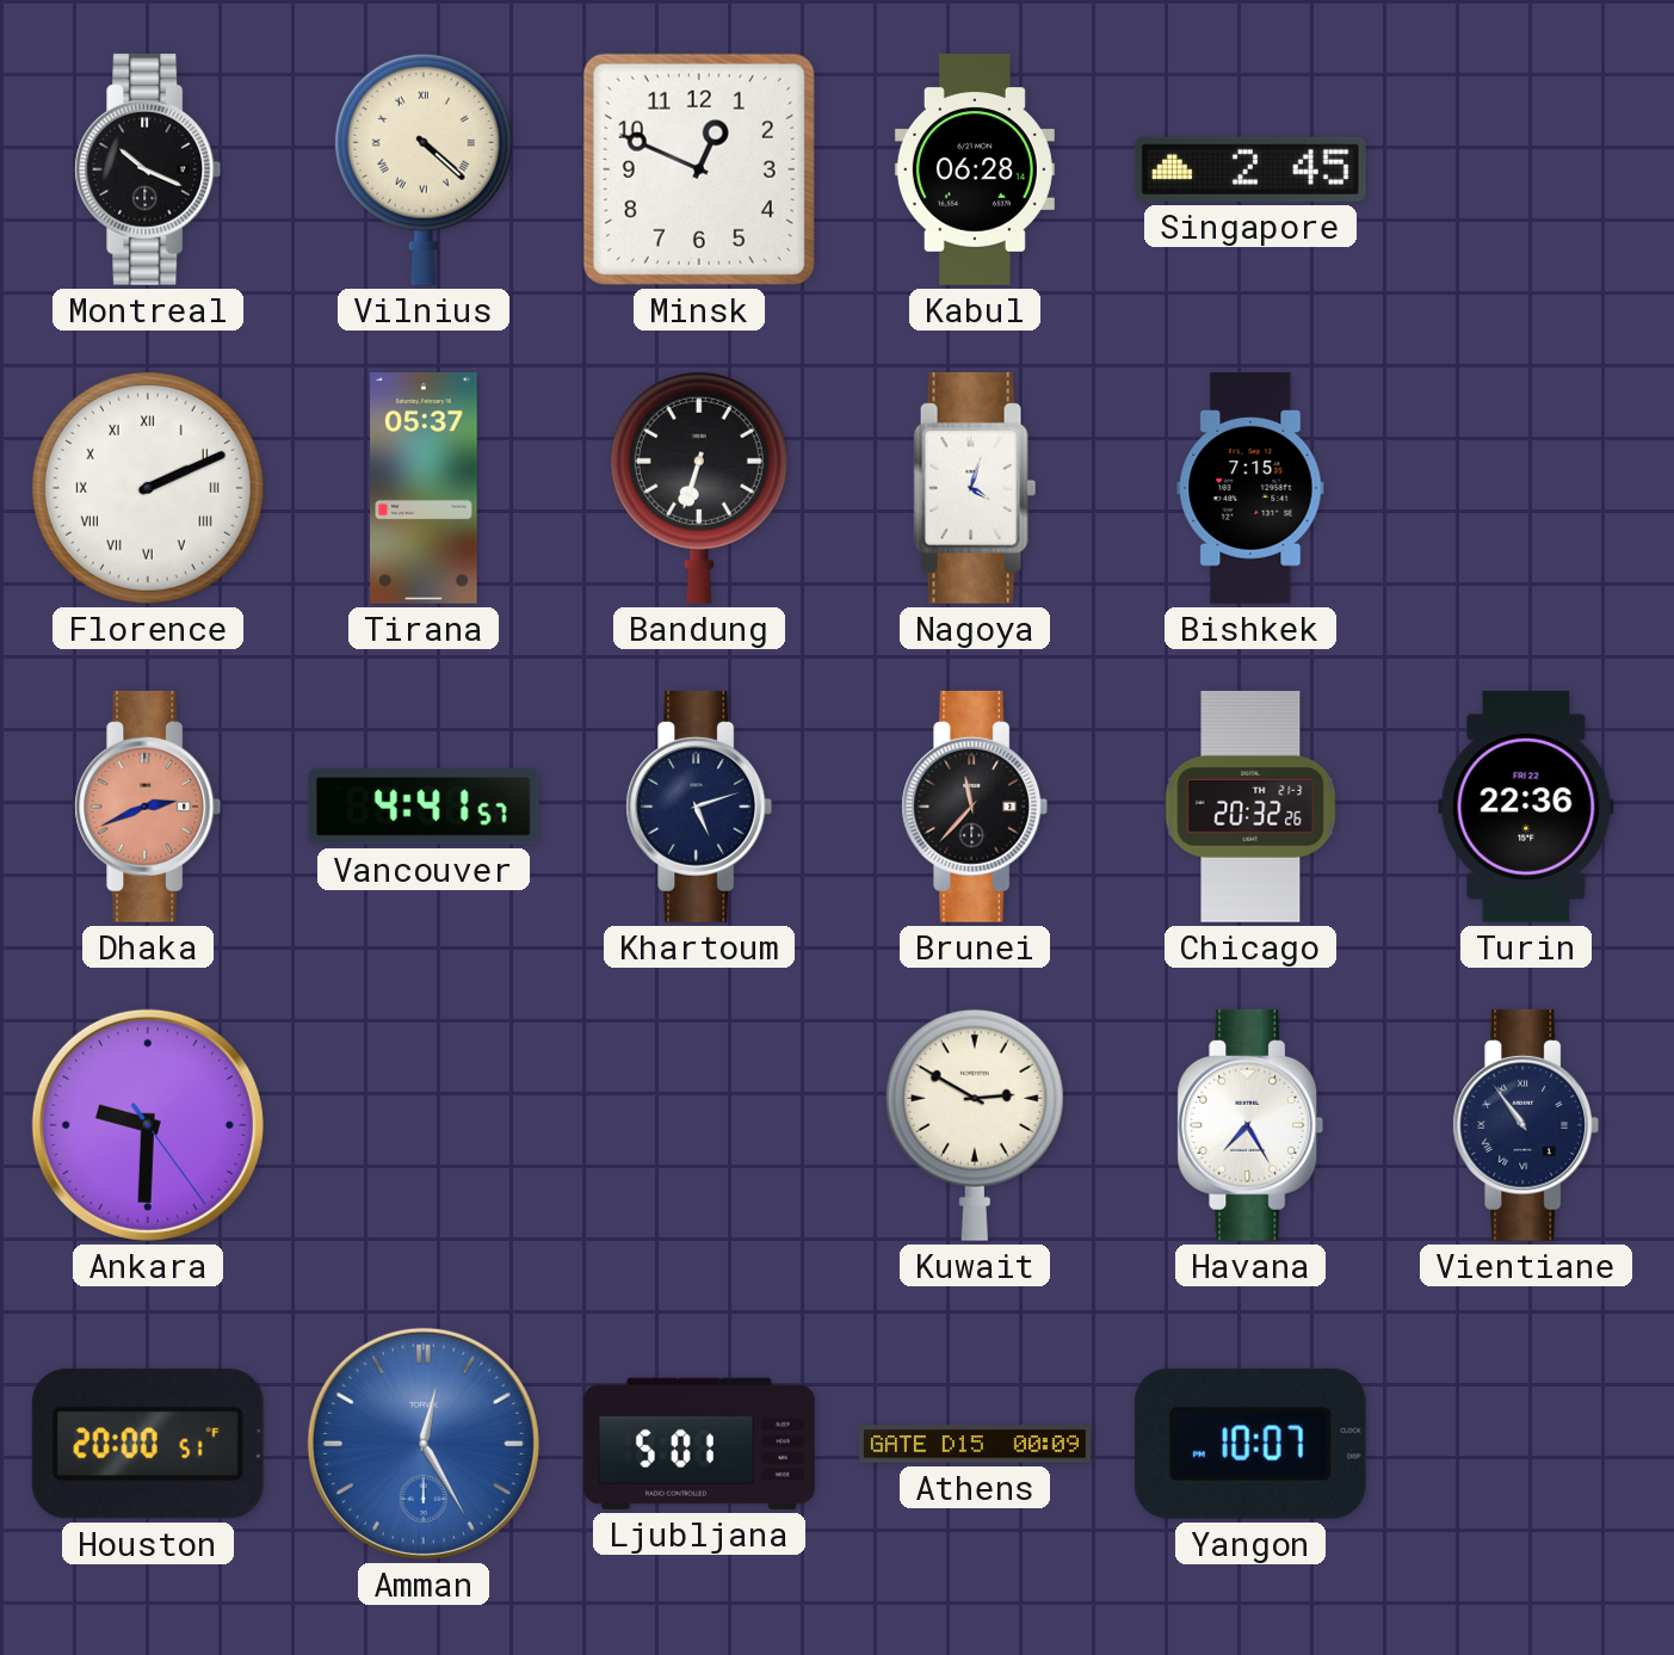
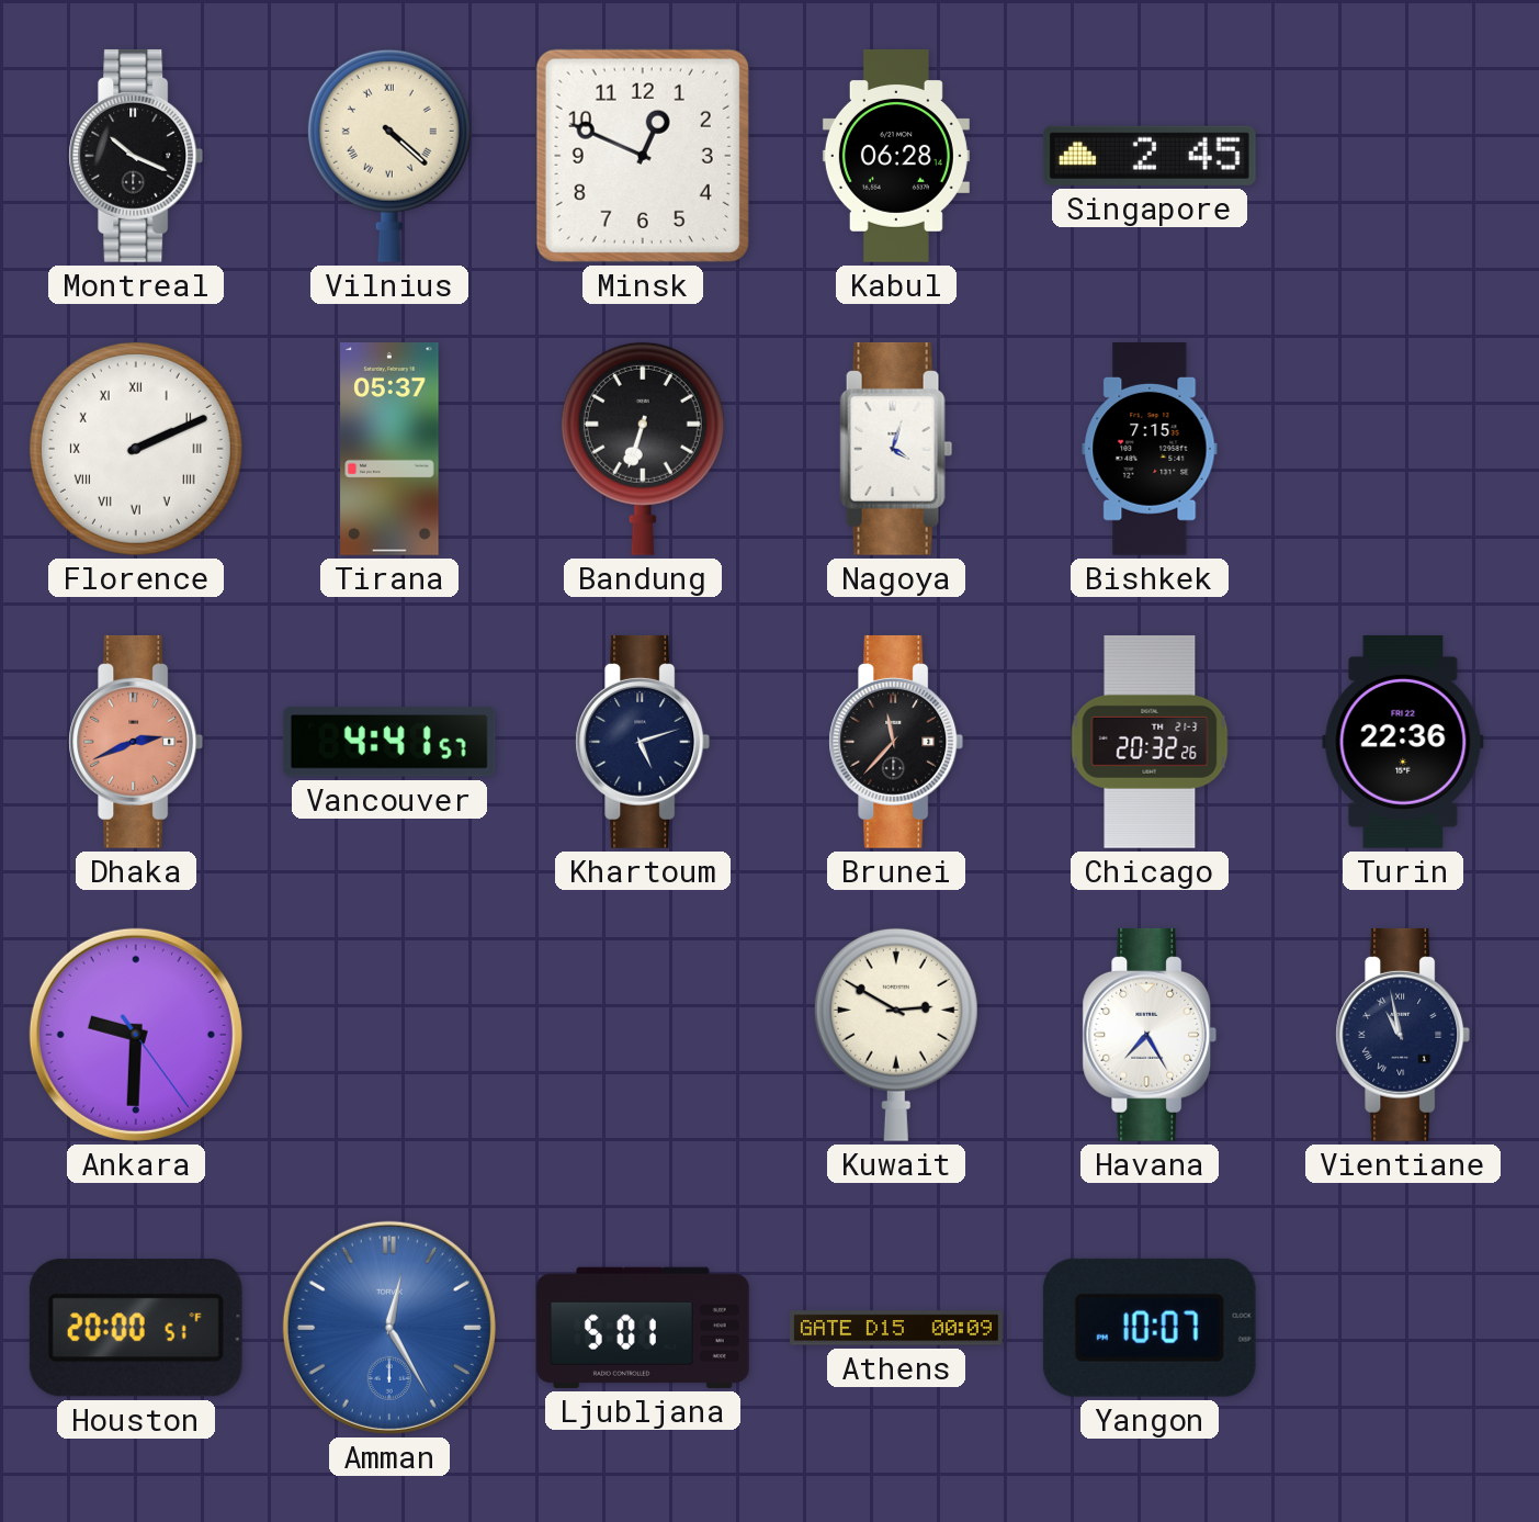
Vientiane: 10:54 -> 10:58 (1403, 1035)
